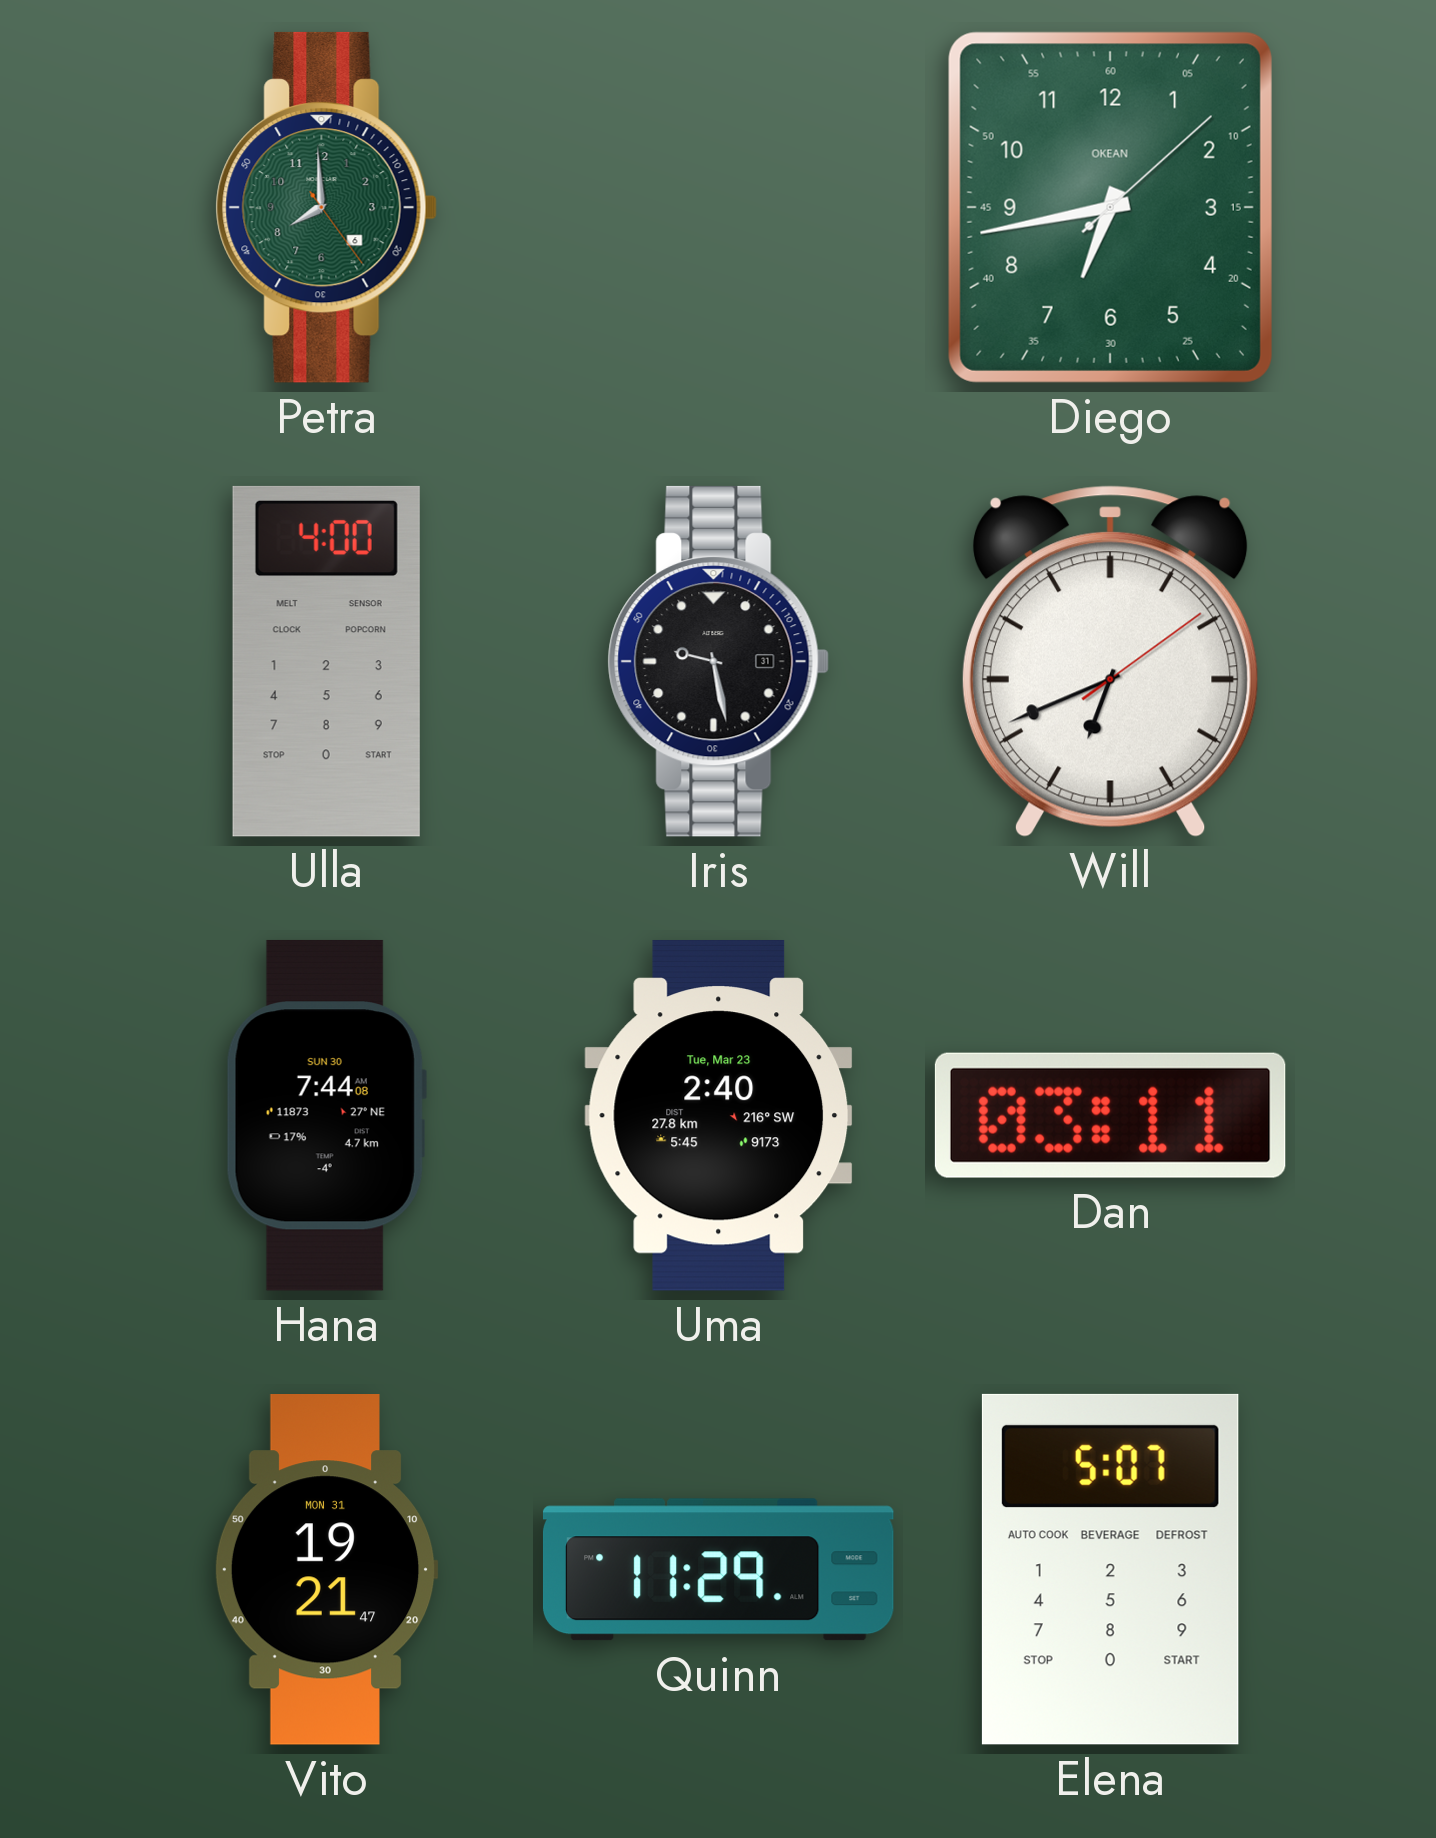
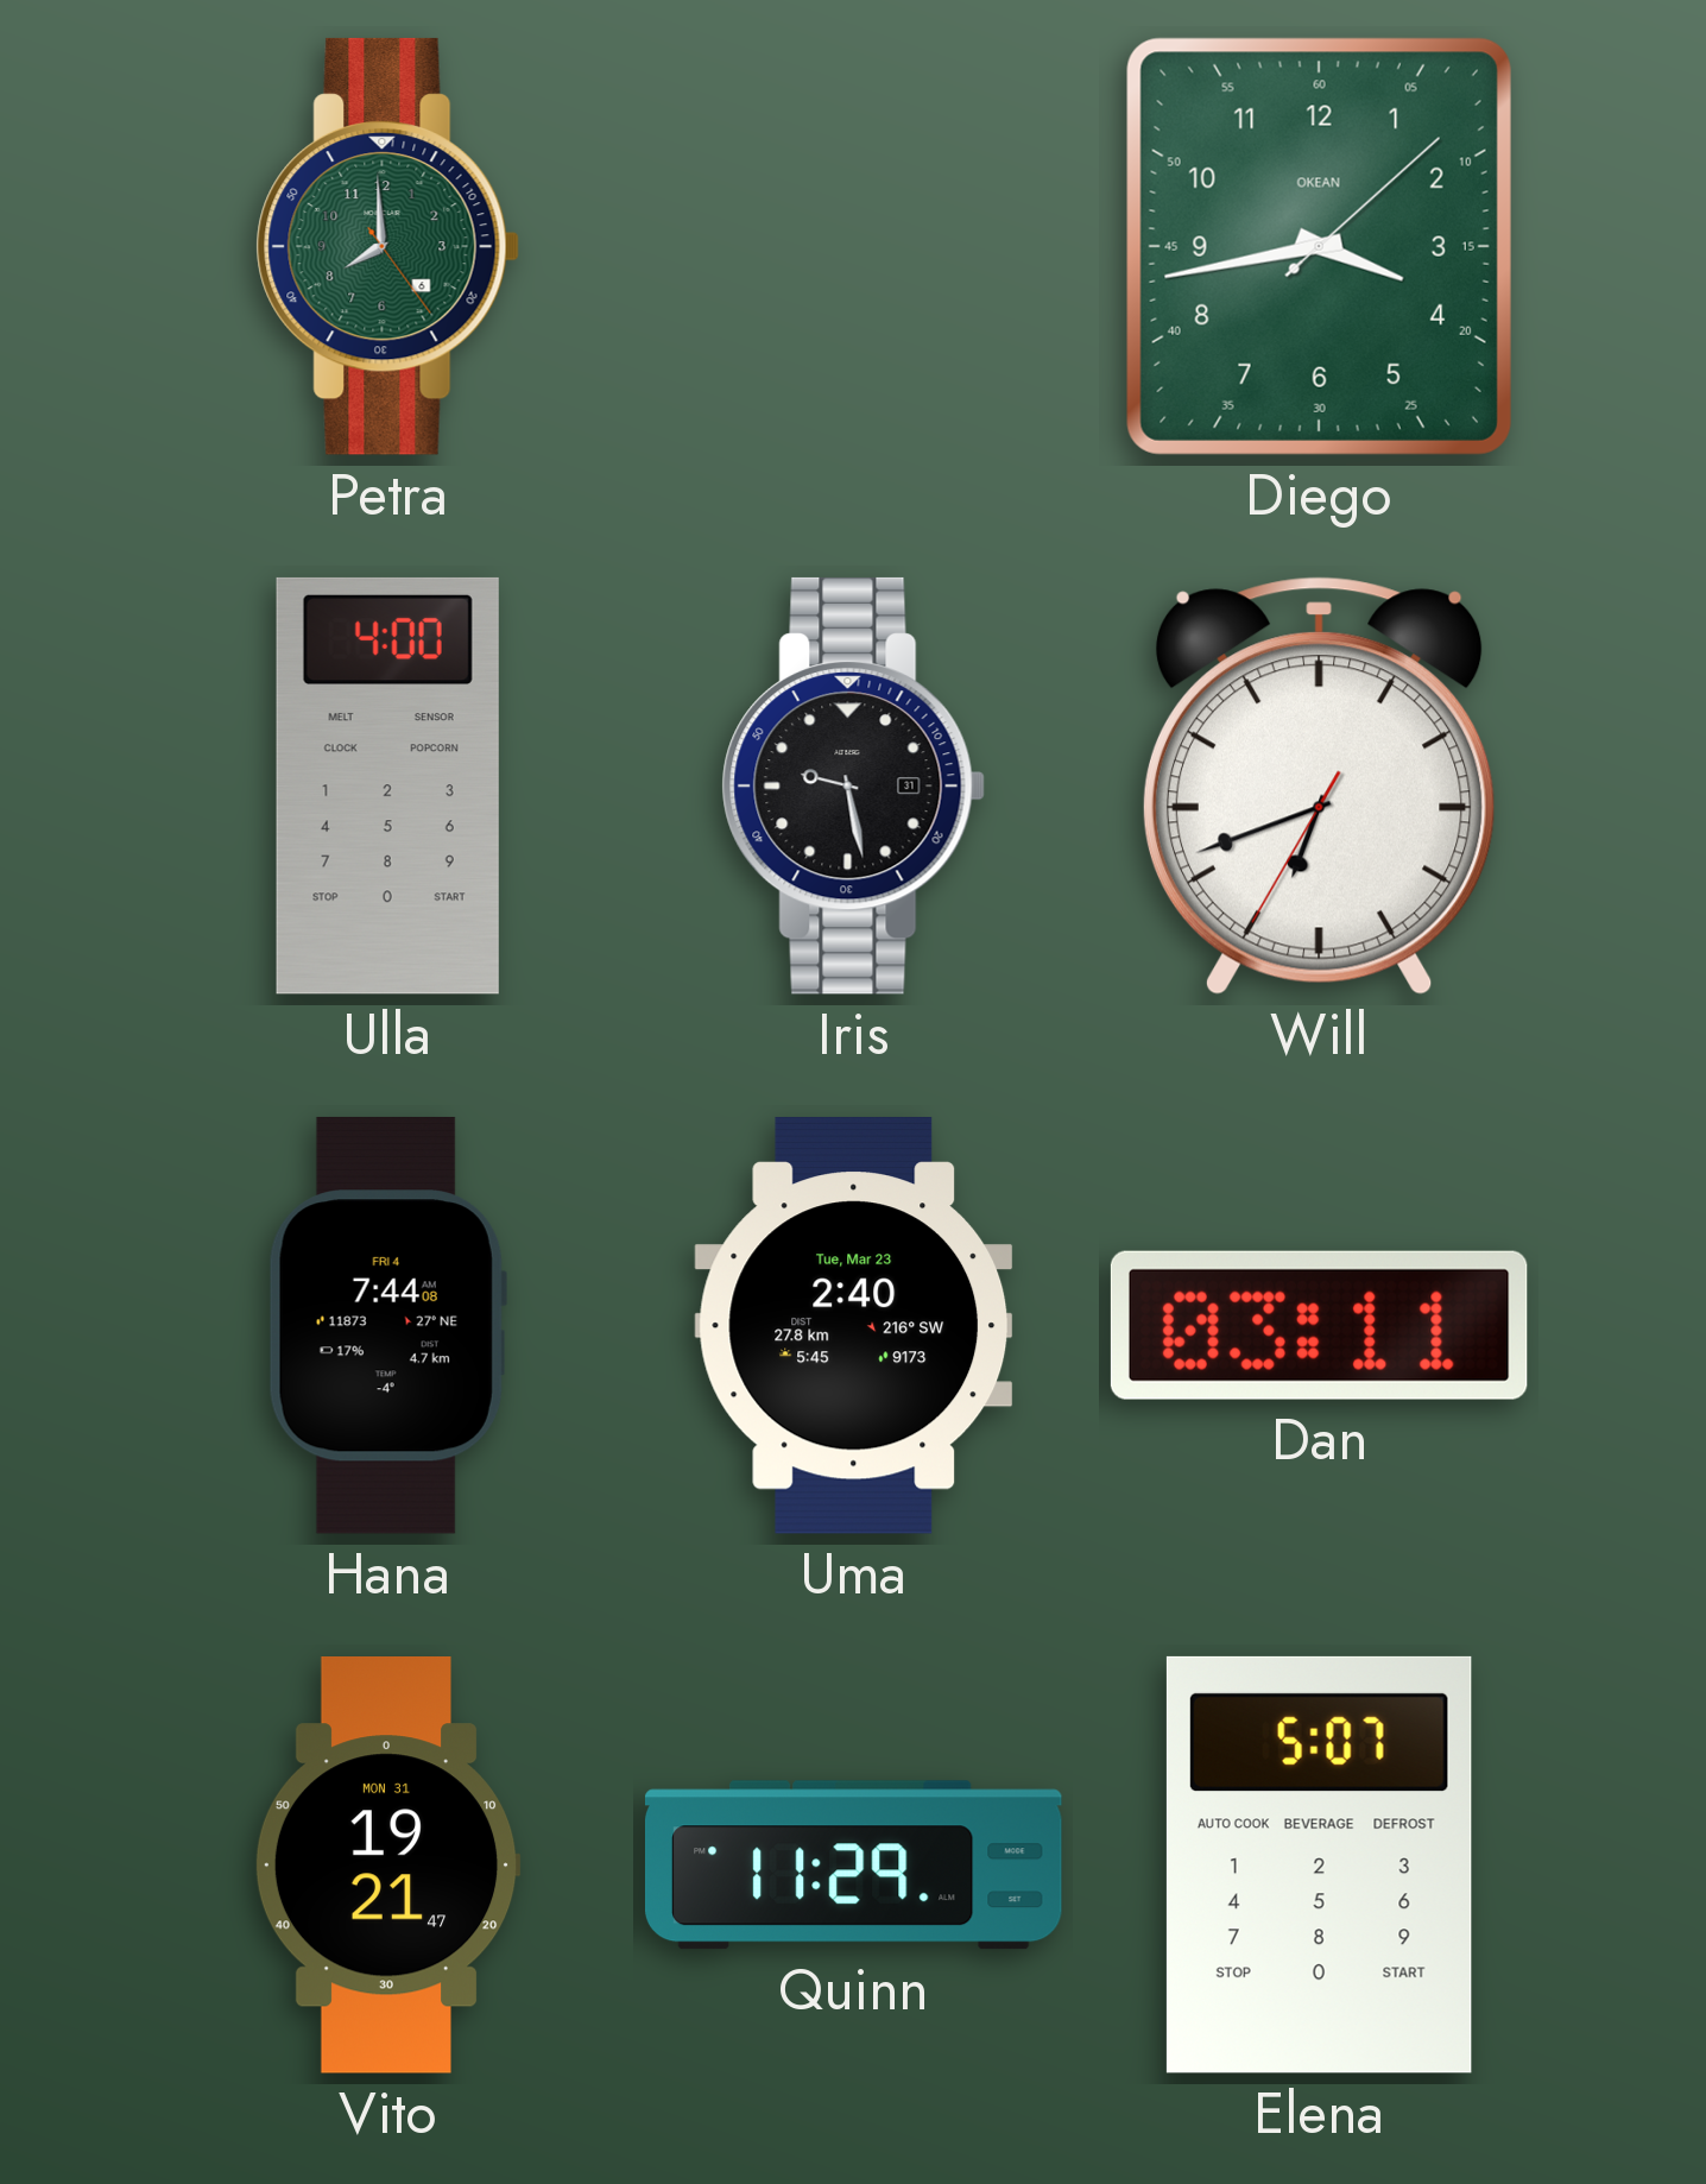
Diego: 6:43 -> 3:43 (1319, 246)
Will: 6:41:09 -> 6:41:35 (1319, 785)
Hana date: SUN 30 -> FRI 4 (387, 1325)
